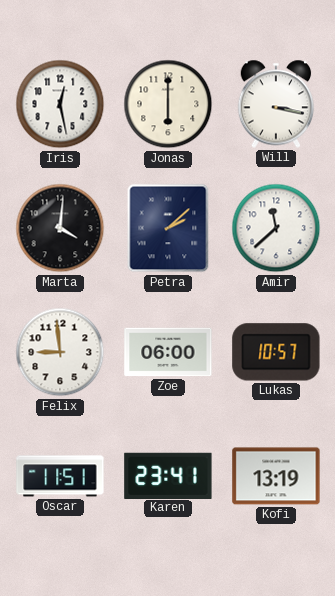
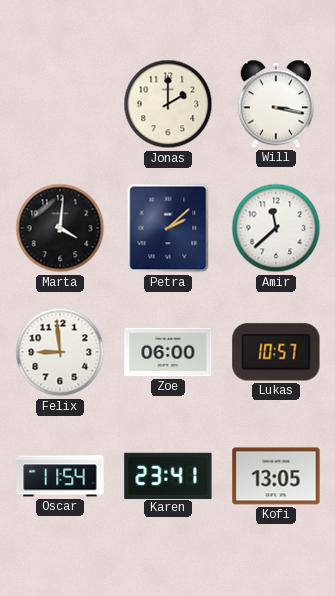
Iris: 12:28 -> none (60, 104)
Jonas: 6:00 -> 2:00 (168, 104)
Oscar: 11:51 -> 11:54 (60, 476)
Kofi: 13:19 -> 13:05 (276, 476)
